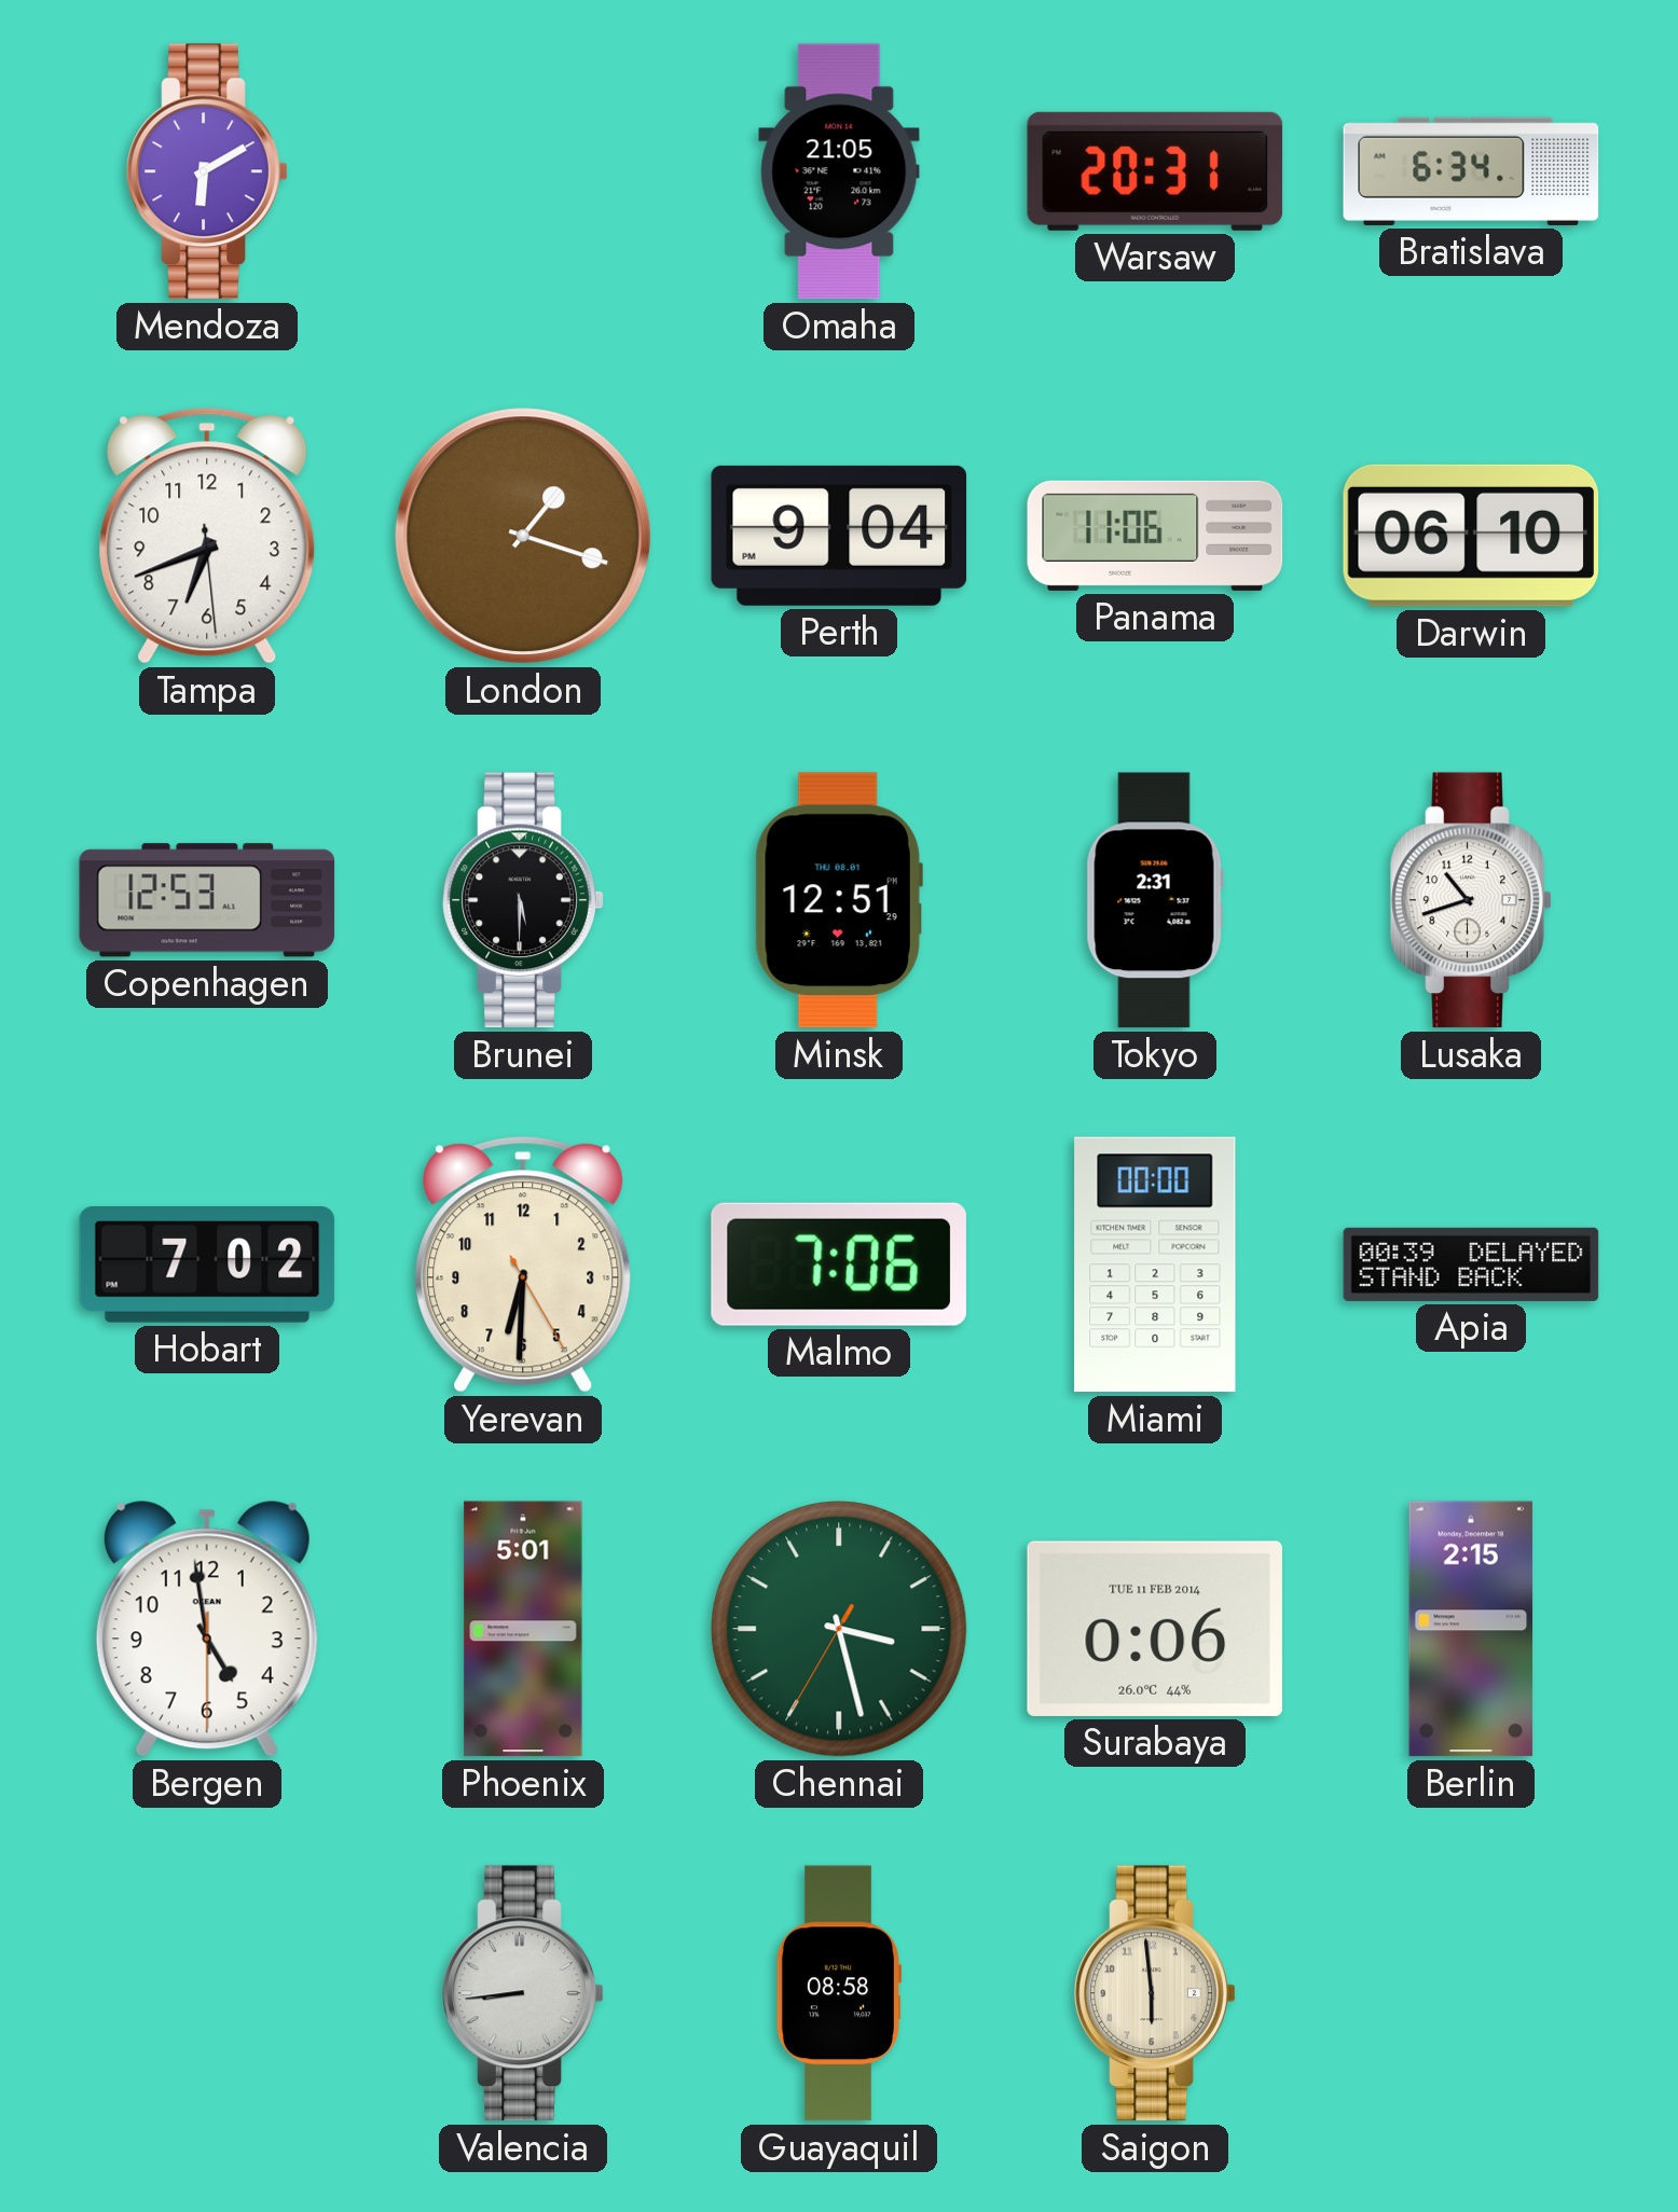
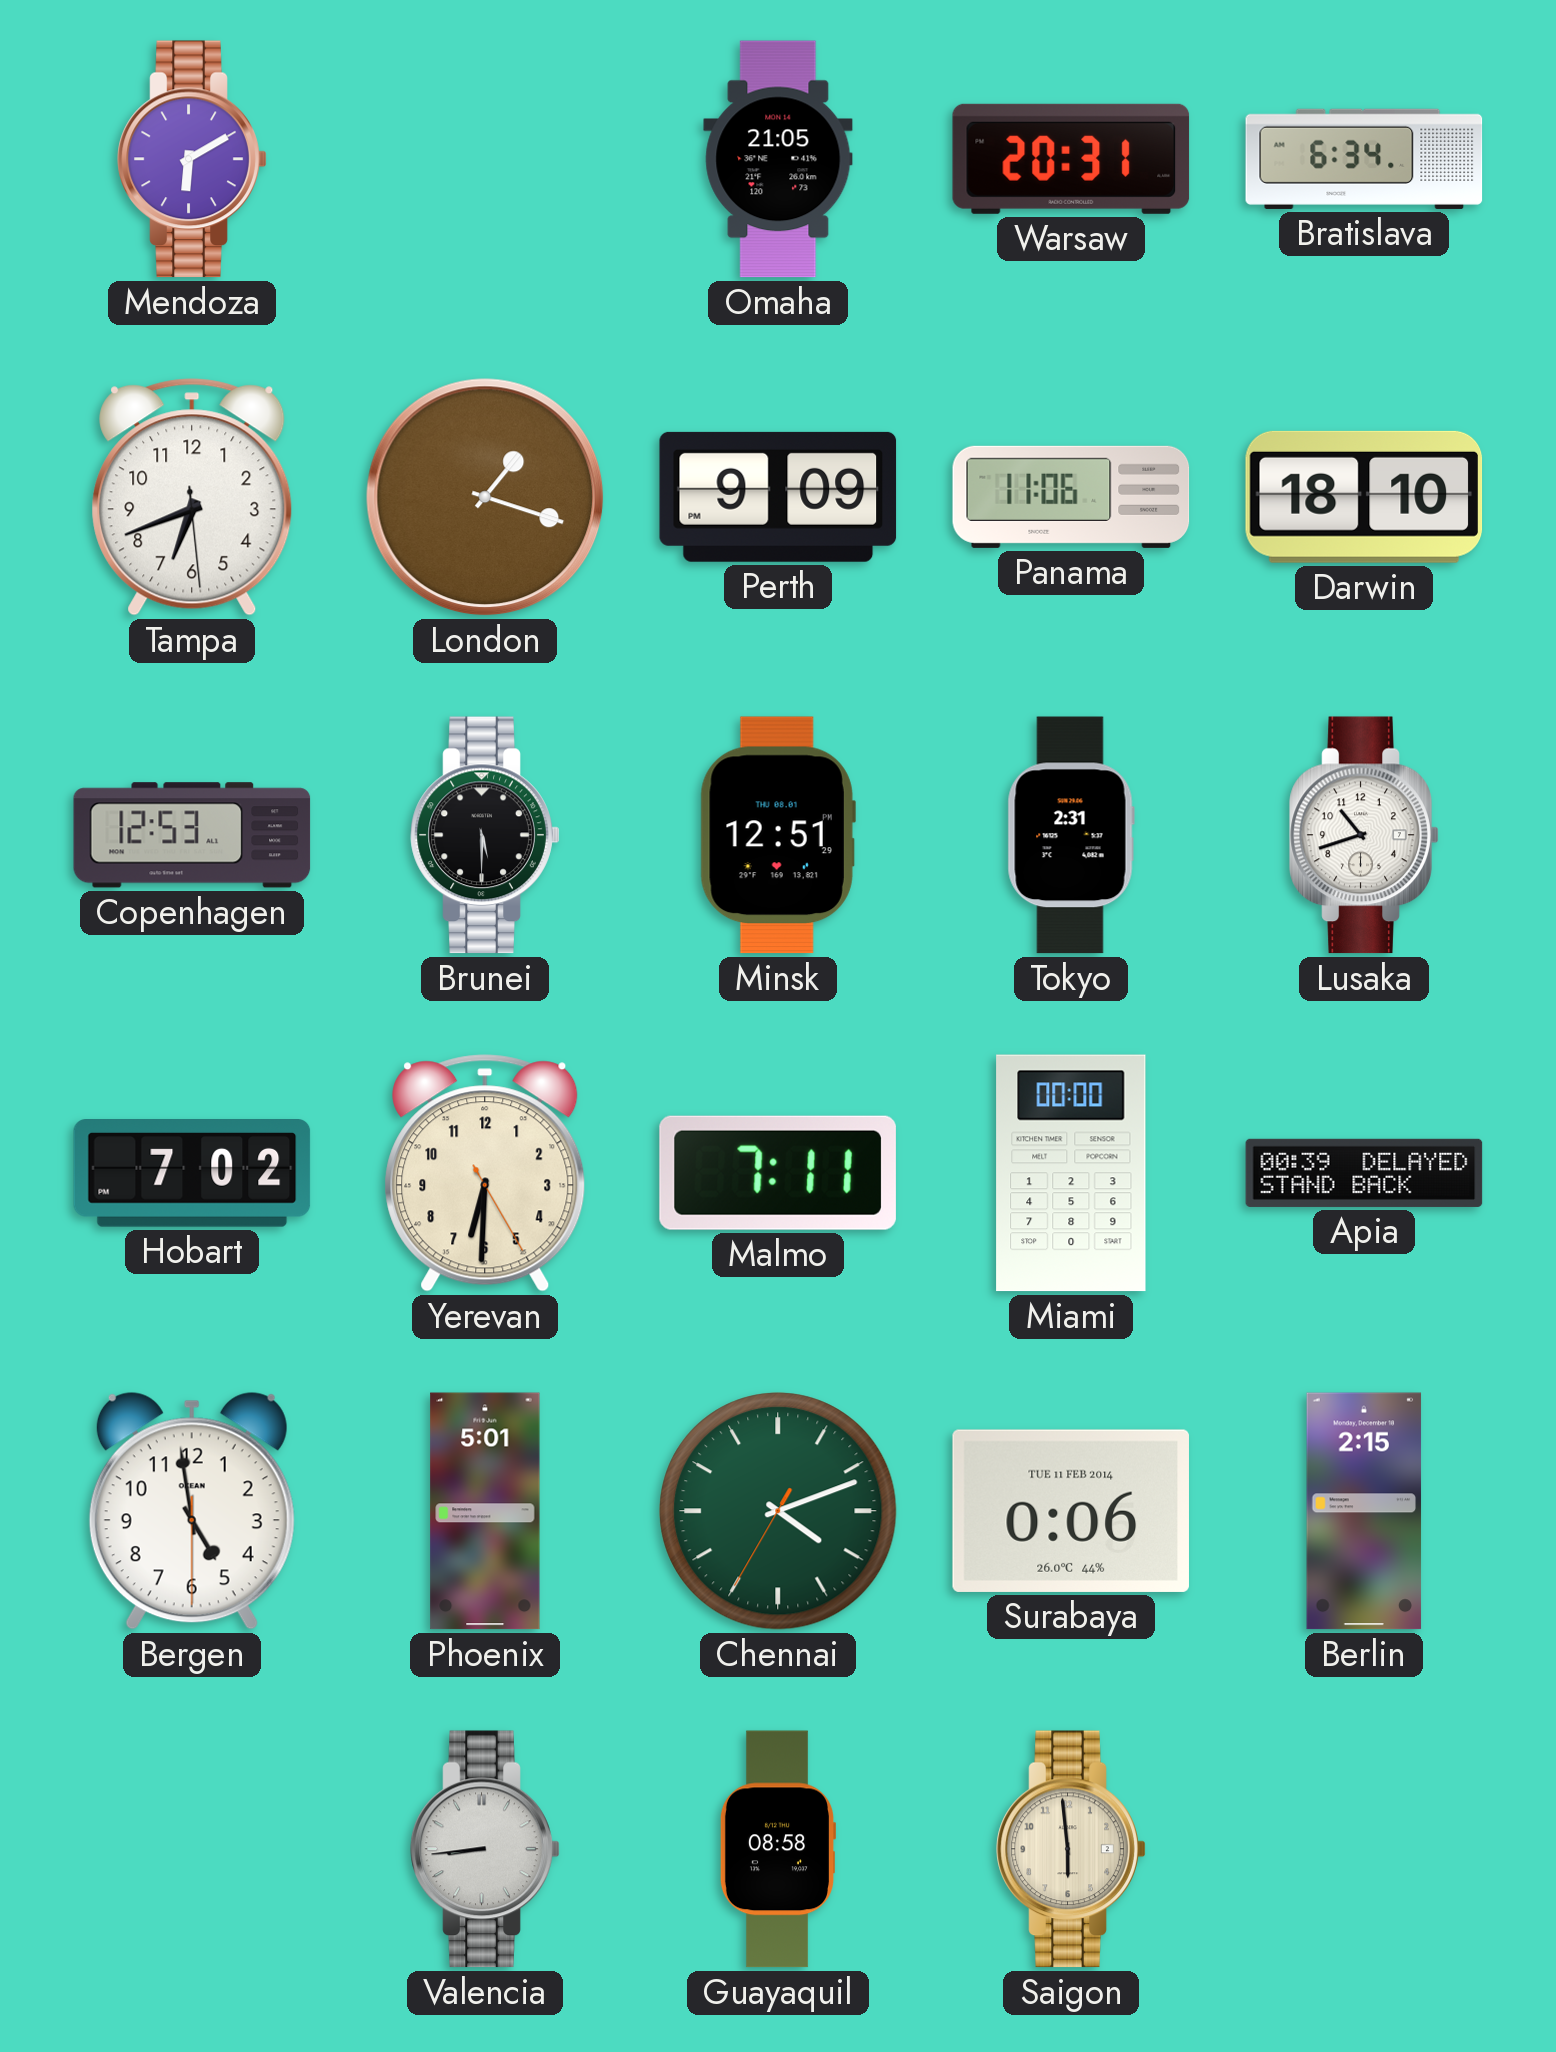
Perth: 9:04 -> 9:09 (778, 497)
Darwin: 06:10 -> 18:10 (1364, 497)
Malmo: 7:06 -> 7:11 (778, 1173)
Chennai: 3:27 -> 4:11 (778, 1511)
